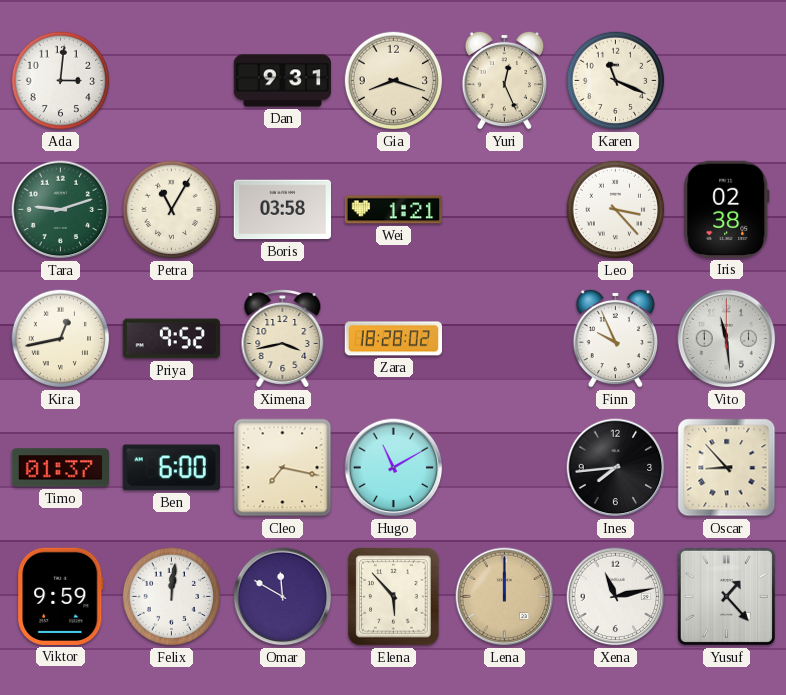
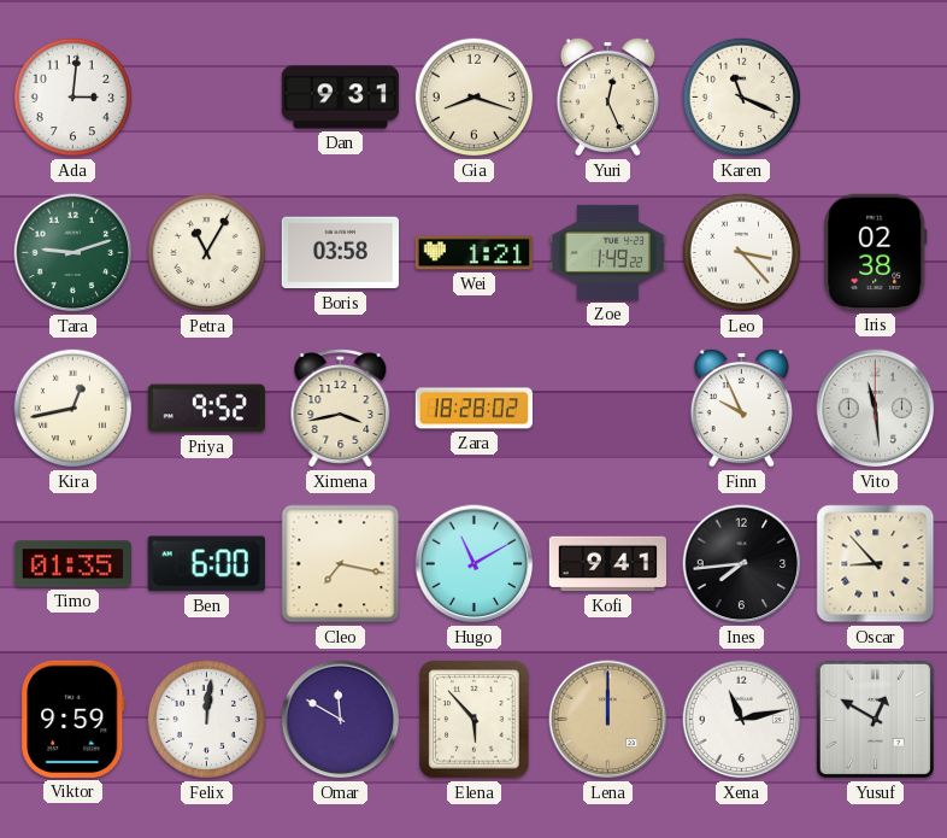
Zoe: none -> 1:49 (607, 252)
Timo: 01:37 -> 01:35 (72, 564)
Kofi: none -> 9:41 (608, 564)
Yusuf: 1:23 -> 12:50 (875, 719)
